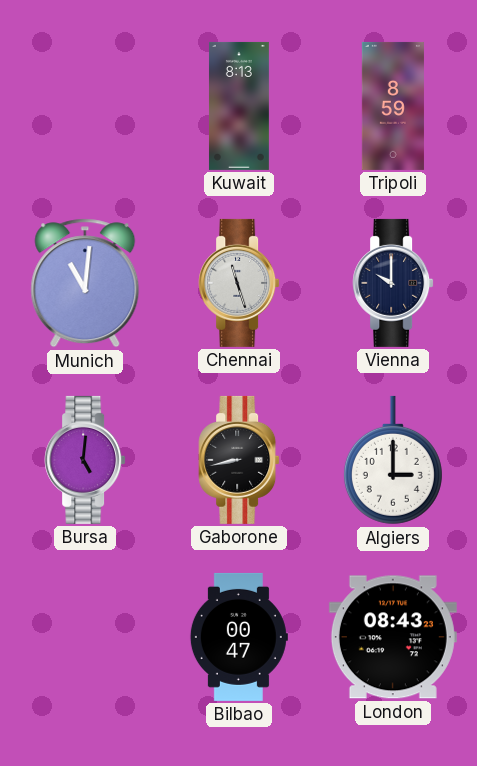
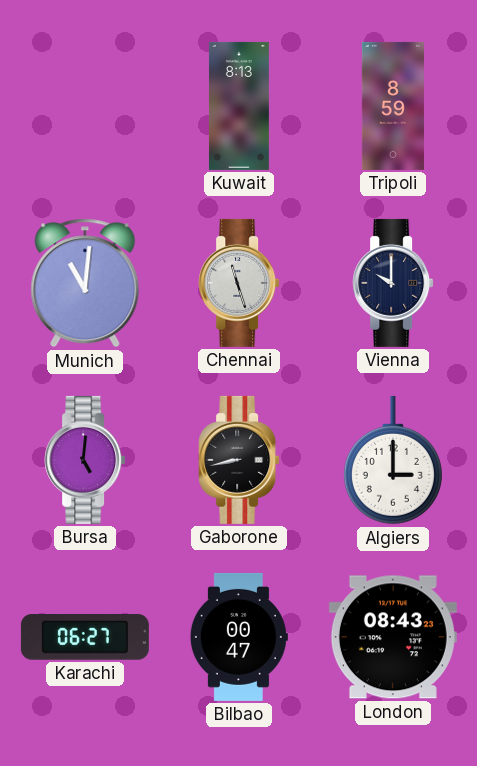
Karachi: none -> 06:27 (85, 638)
